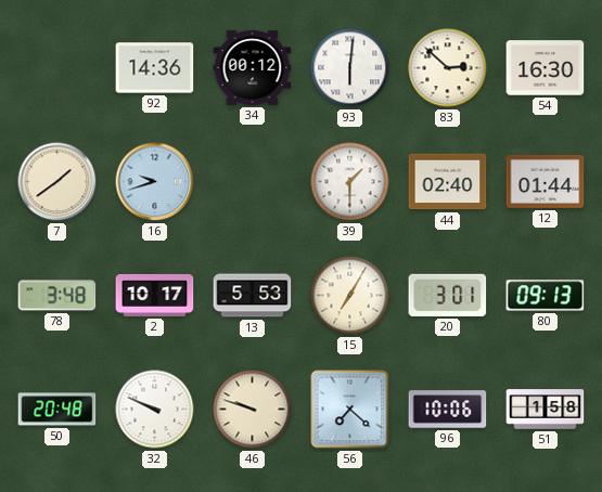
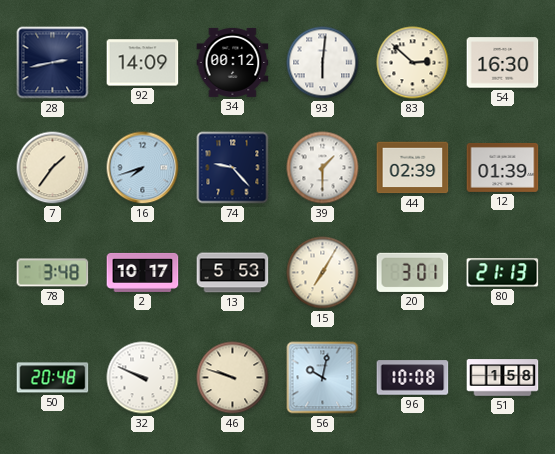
28: none -> 2:43 (53, 63)
92: 14:36 -> 14:09 (143, 63)
7: 1:39 -> 1:36 (53, 168)
16: 9:42 -> 7:42 (143, 168)
74: none -> 9:23 (233, 168)
44: 02:40 -> 02:39 (413, 168)
12: 01:44 -> 01:39 (503, 167)
80: 09:13 -> 21:13 (503, 273)
56: 7:22 -> 10:02 (323, 378)
96: 10:06 -> 10:08 (413, 378)
